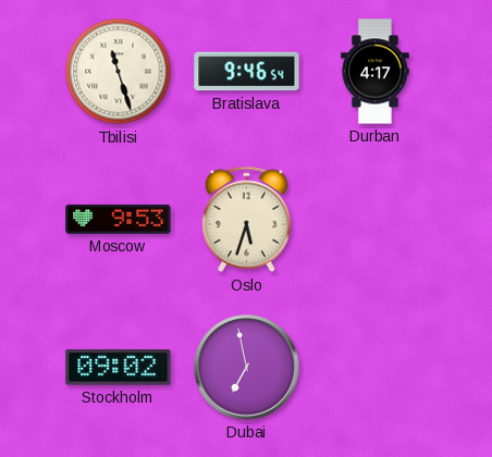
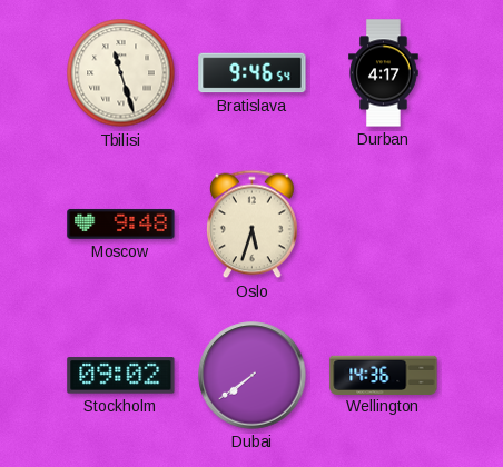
Moscow: 9:53 -> 9:48 (121, 223)
Dubai: 6:58 -> 7:39 (253, 376)
Wellington: none -> 14:36 (384, 375)
